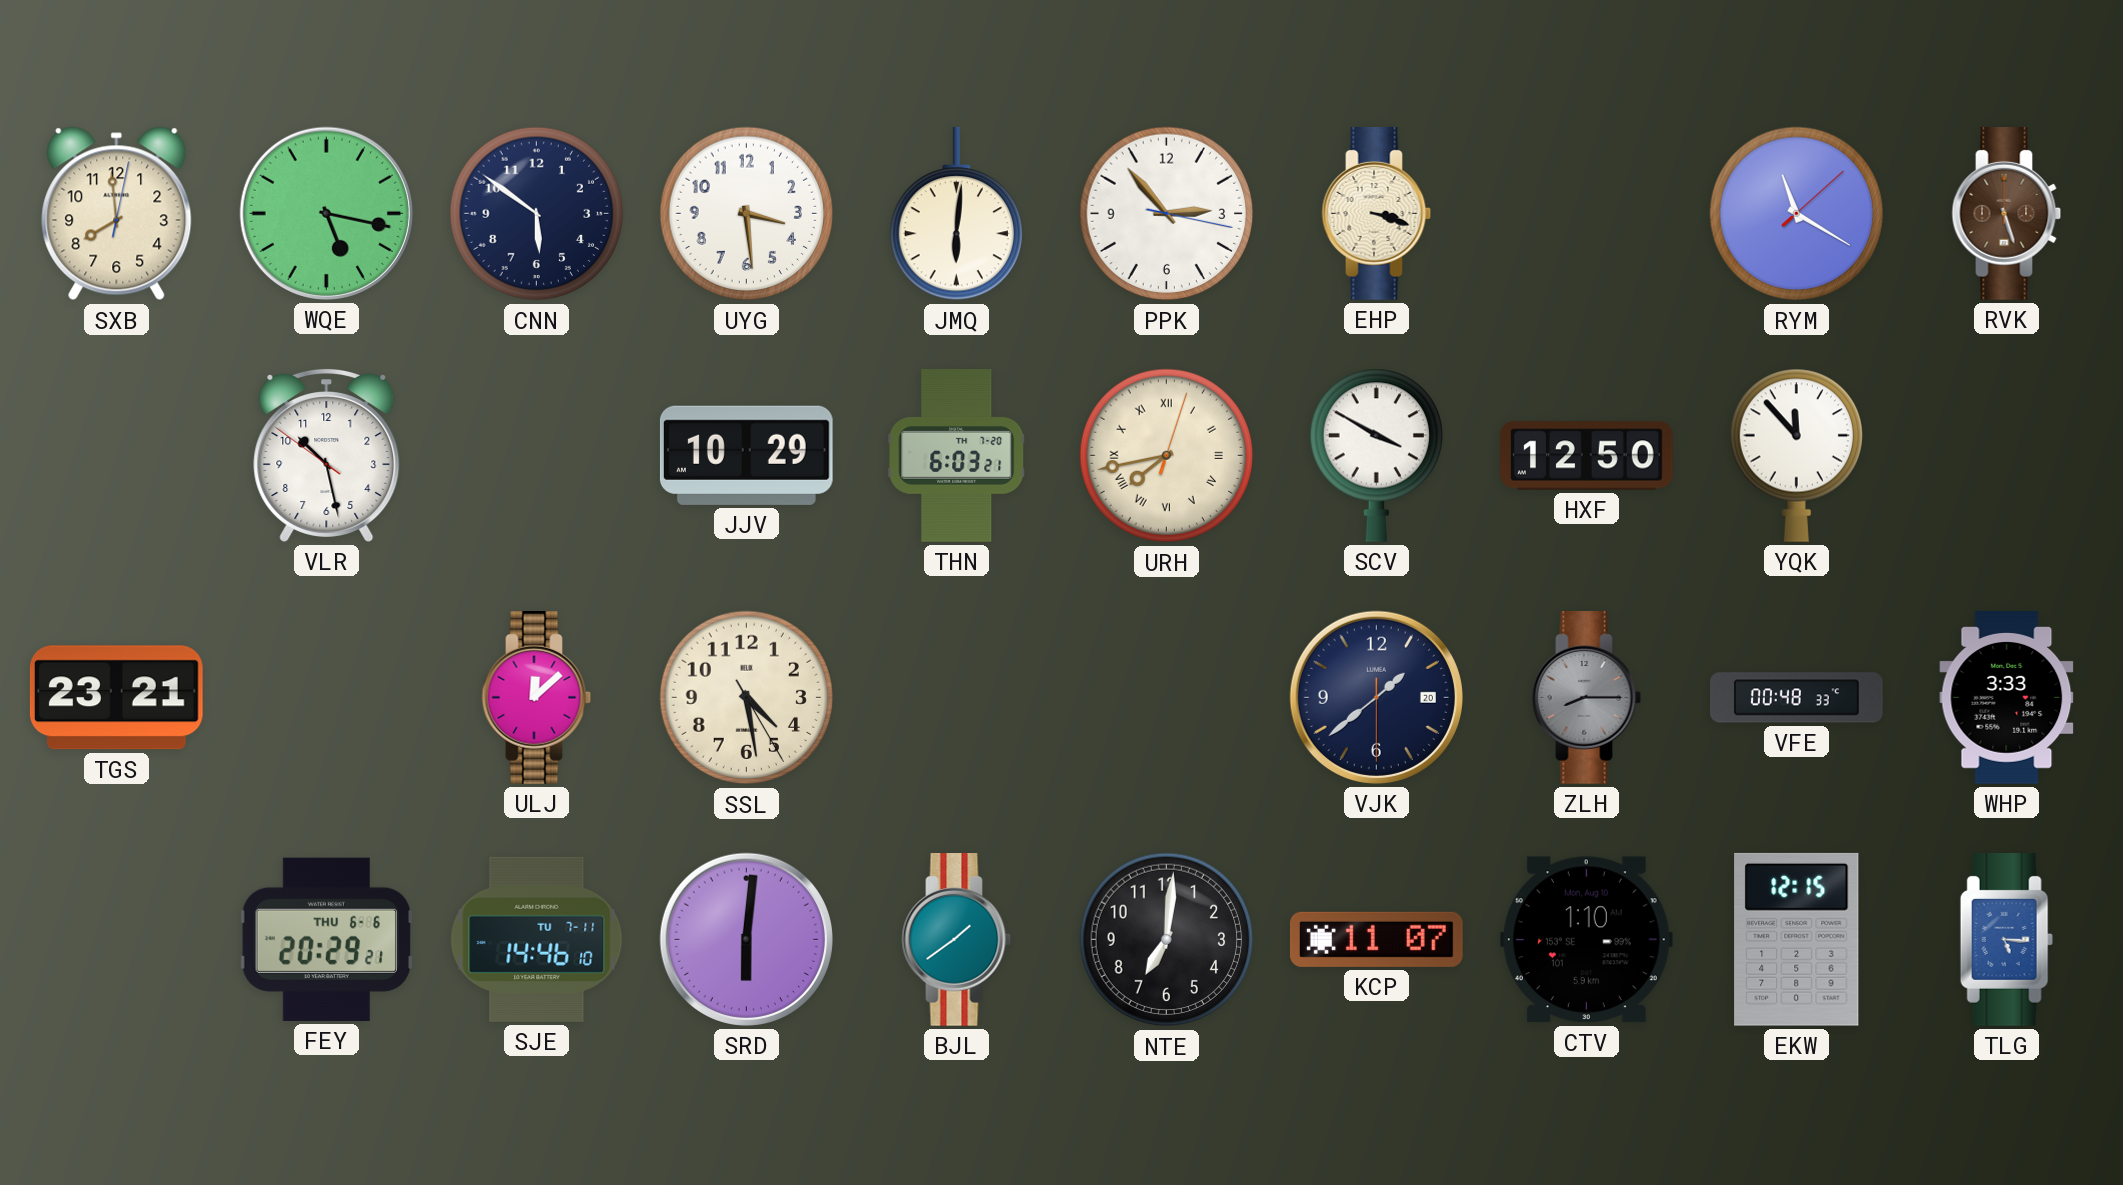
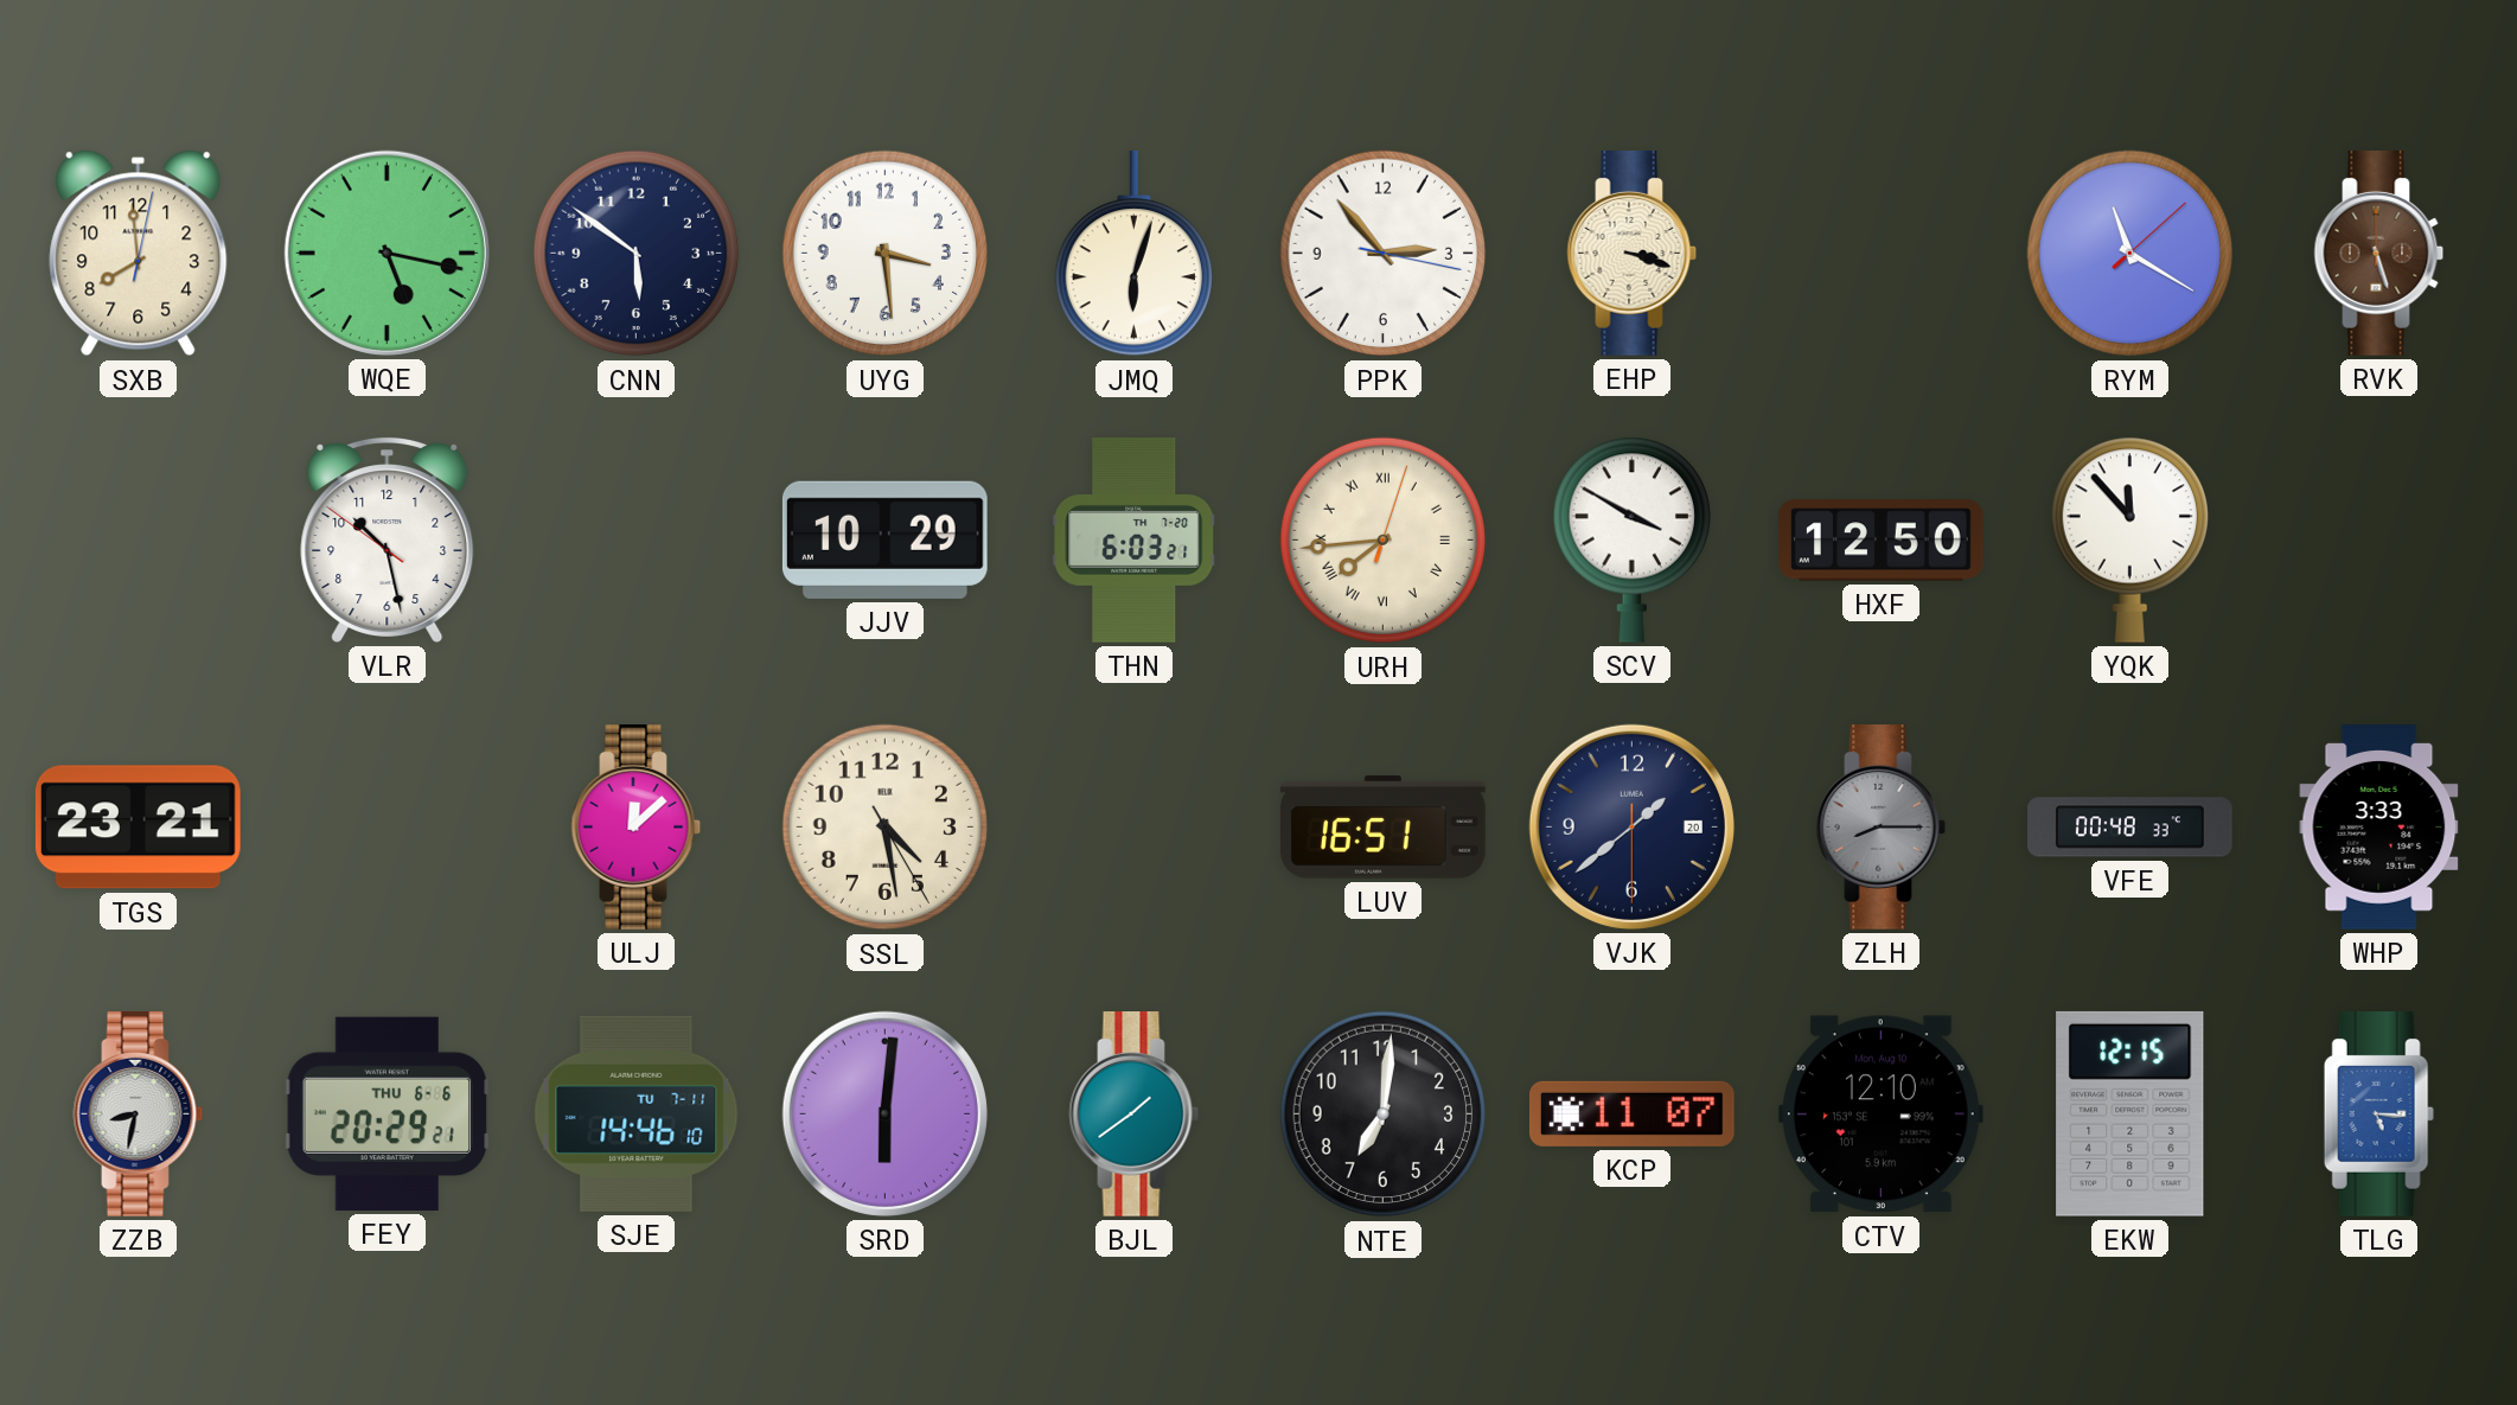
JMQ: 6:01 -> 6:03 (1133, 254)
URH: 7:43 -> 7:44 (1384, 541)
LUV: none -> 16:51 (1384, 828)
ZZB: none -> 8:32 (139, 1115)
CTV: 1:10 -> 12:10 (1880, 1115)
